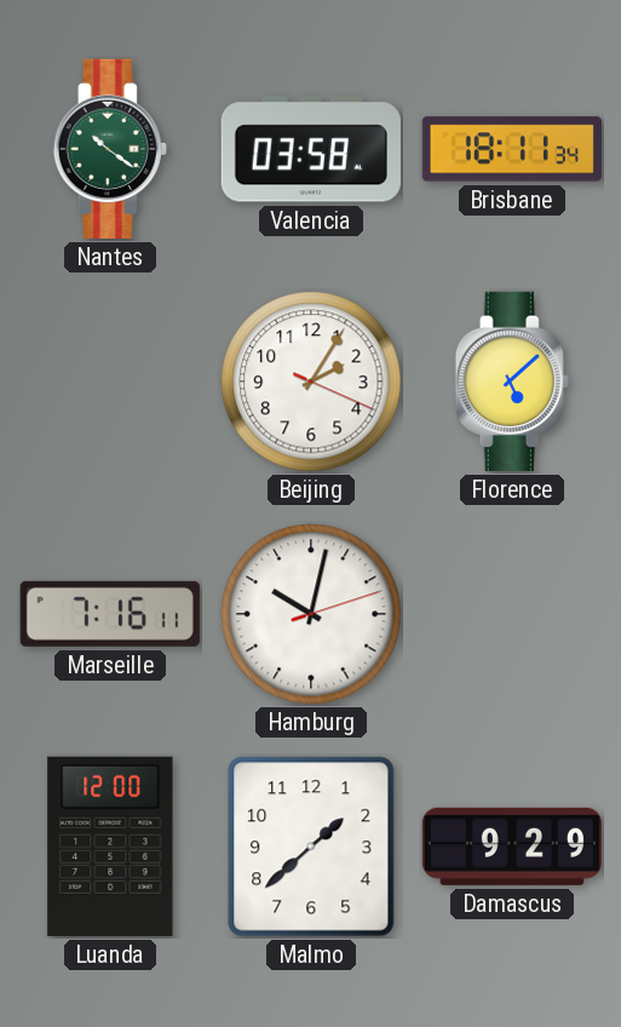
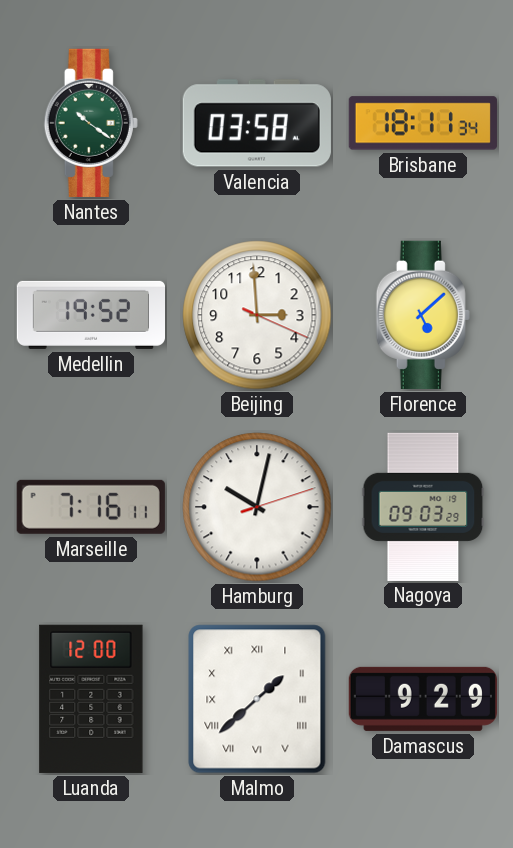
Medellin: none -> 19:52 (90, 315)
Beijing: 2:05 -> 2:59 (257, 315)
Nagoya: none -> 09:03 (423, 506)
Malmo numerals: Arabic -> Roman (257, 699)
